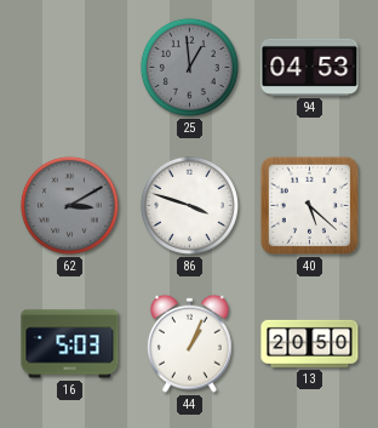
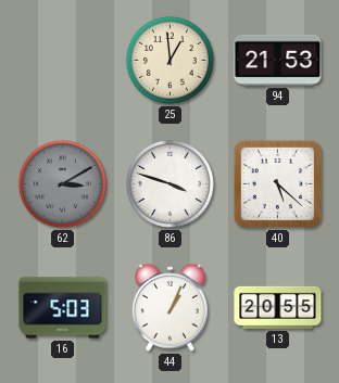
25 dial: grey -> cream (169, 60)
94: 04:53 -> 21:53 (278, 60)
13: 20:50 -> 20:55 (278, 307)
